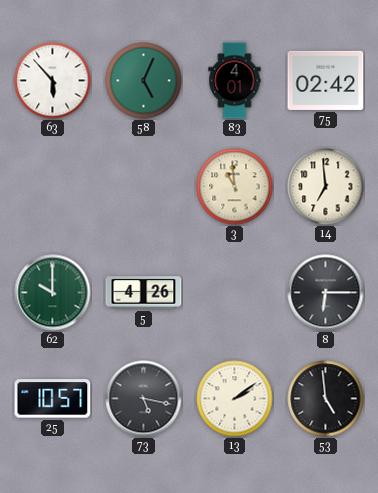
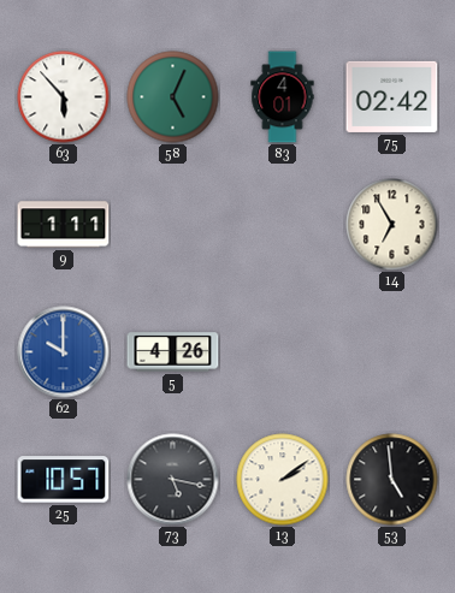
9: none -> 1:11 (64, 225)
3: 10:59 -> none (235, 187)
14: 6:59 -> 6:55 (392, 225)
62 dial: green -> blue (64, 352)
8: 6:15 -> none (326, 293)
